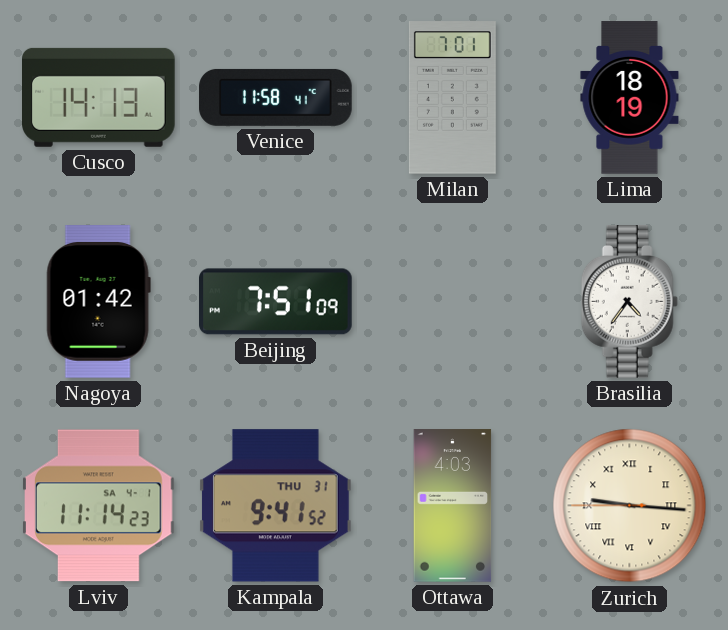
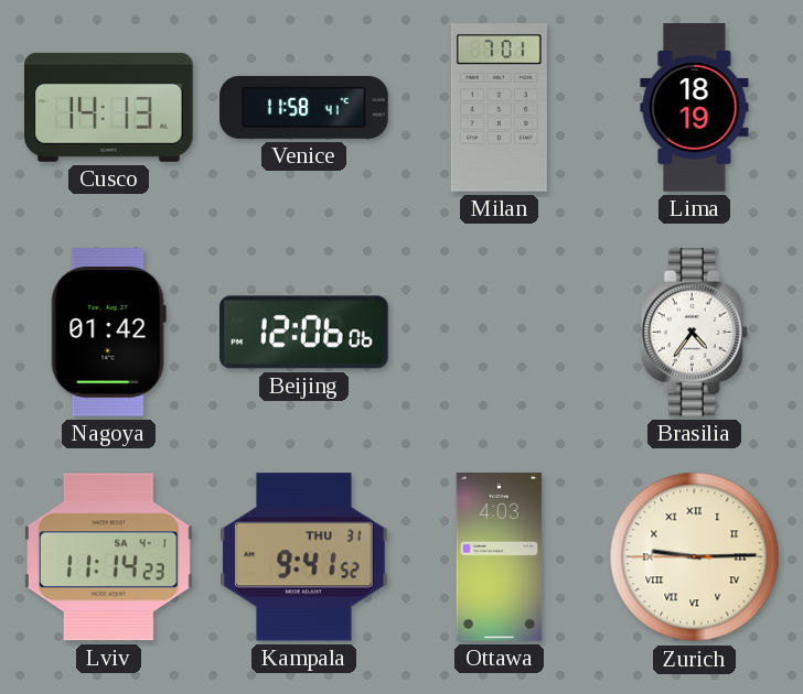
Beijing: 7:51 -> 12:06 (304, 333)
Zurich: 9:15 -> 9:14 (695, 557)
